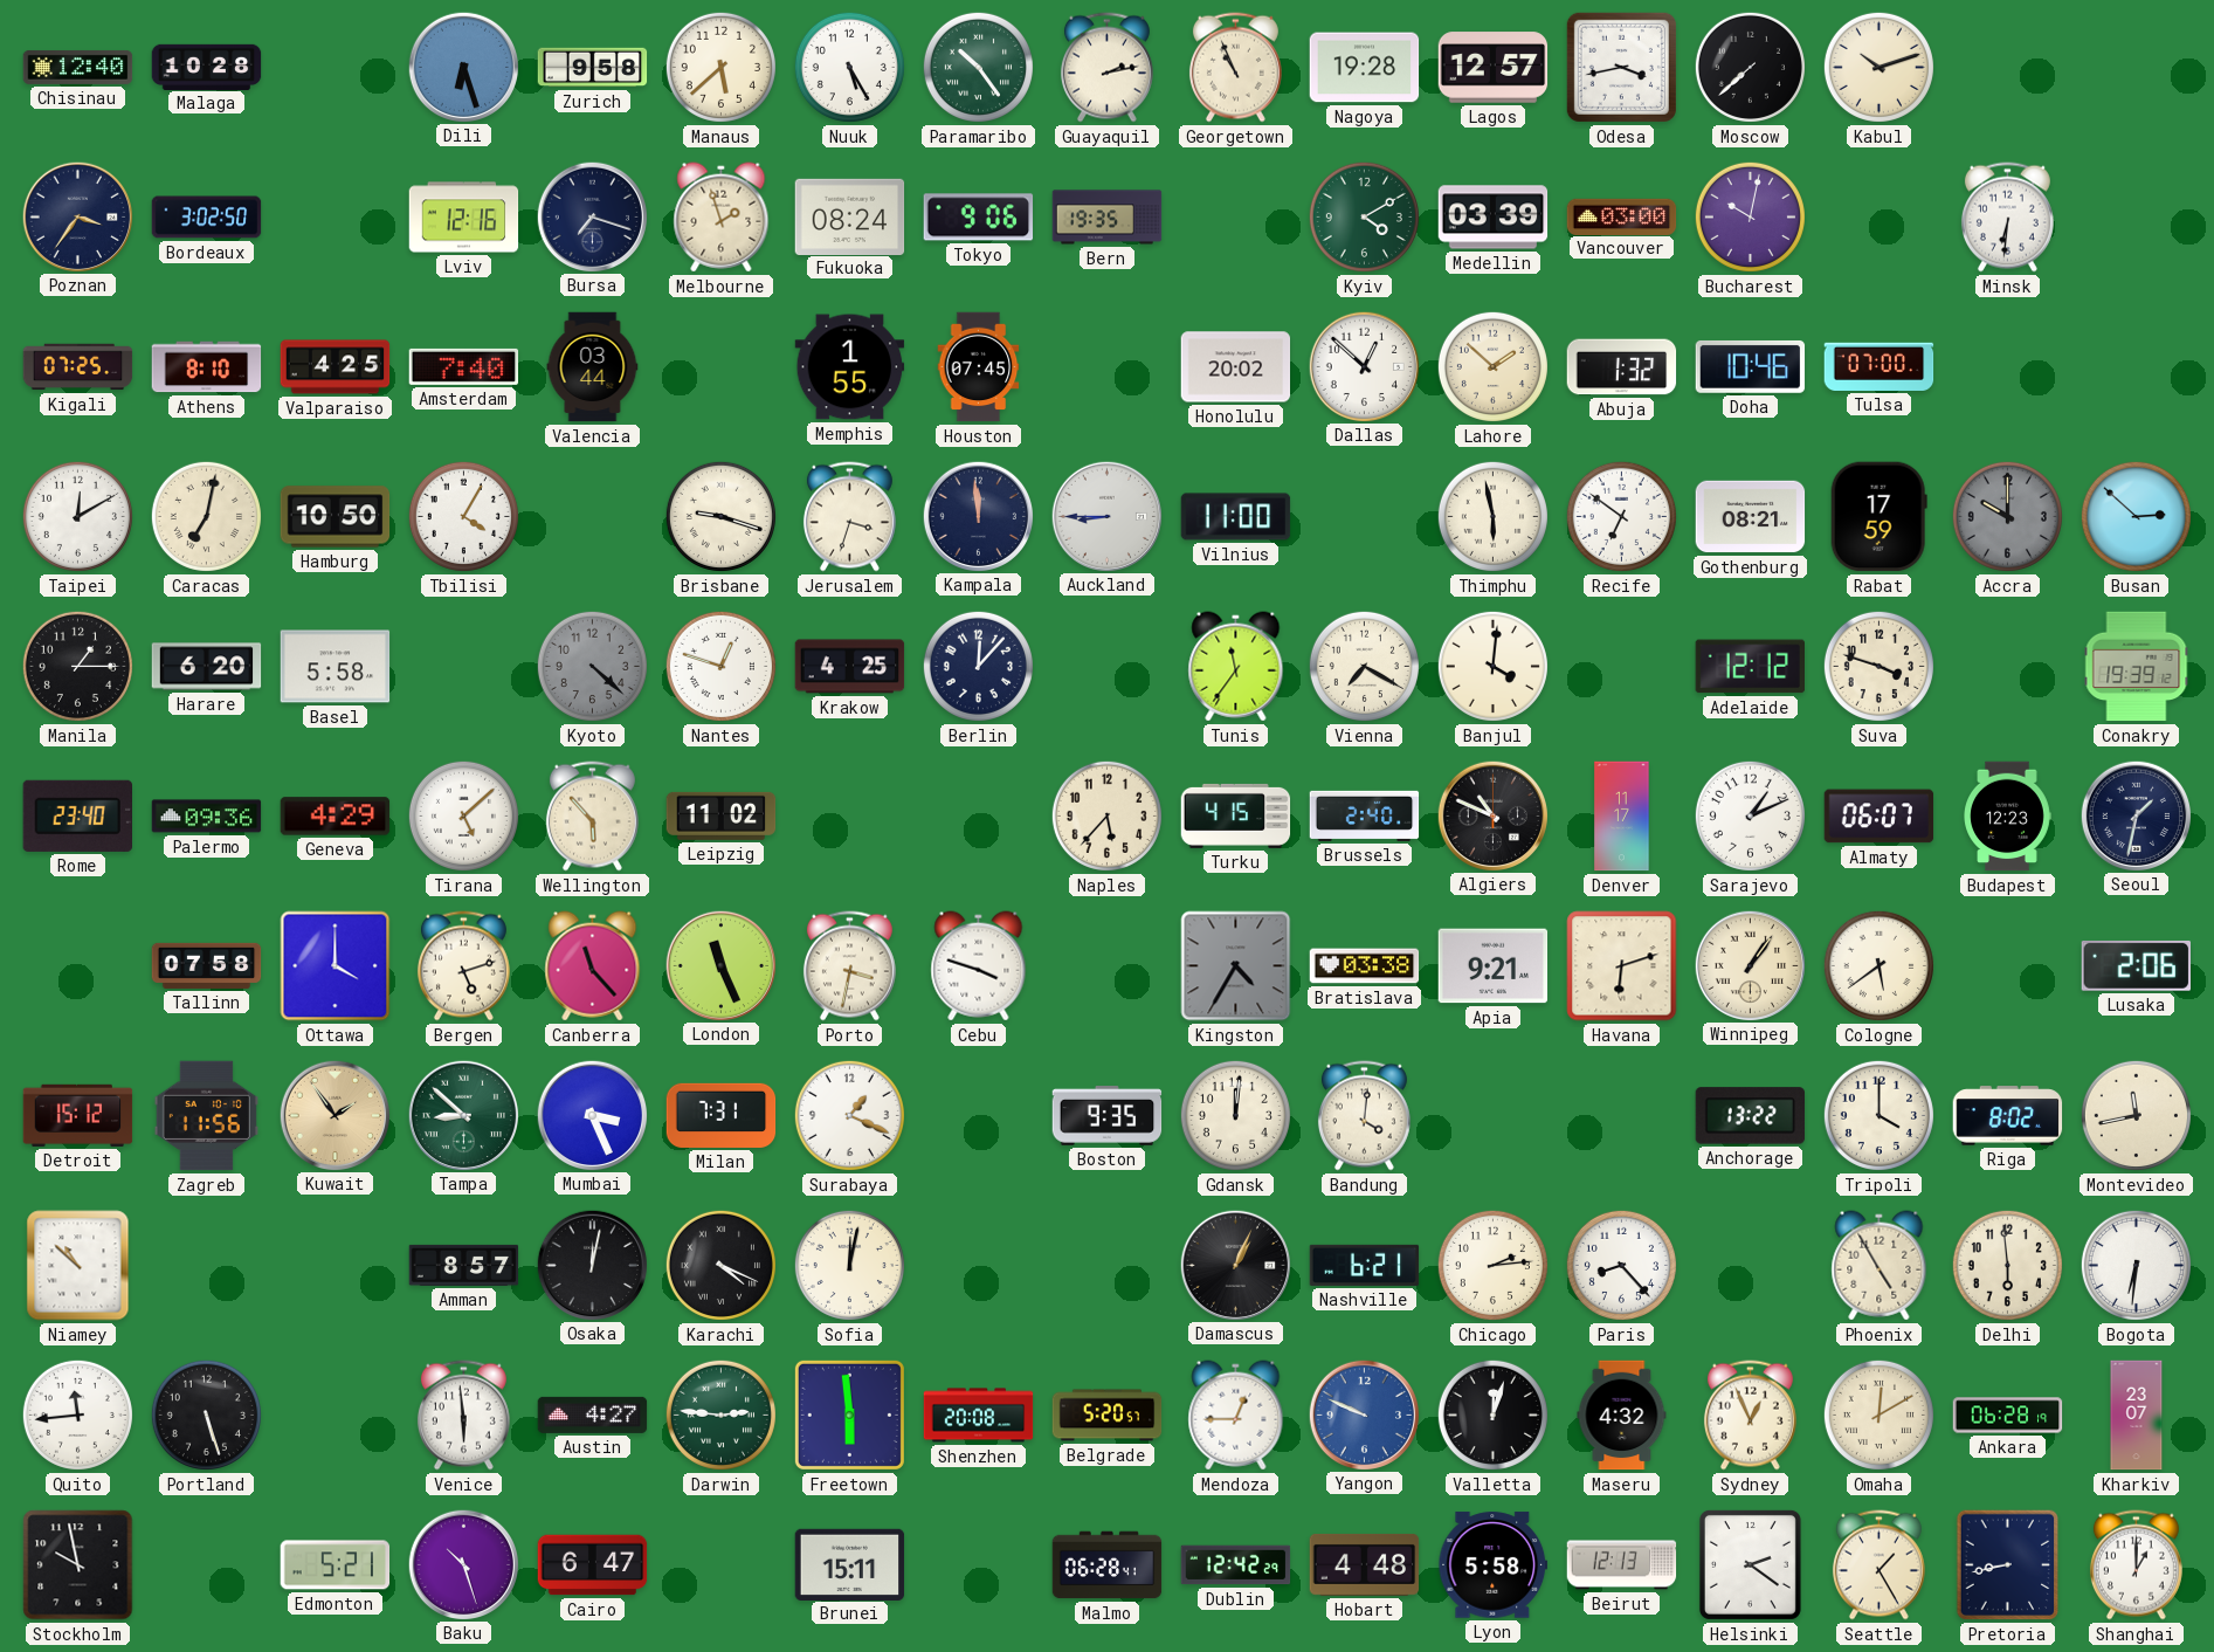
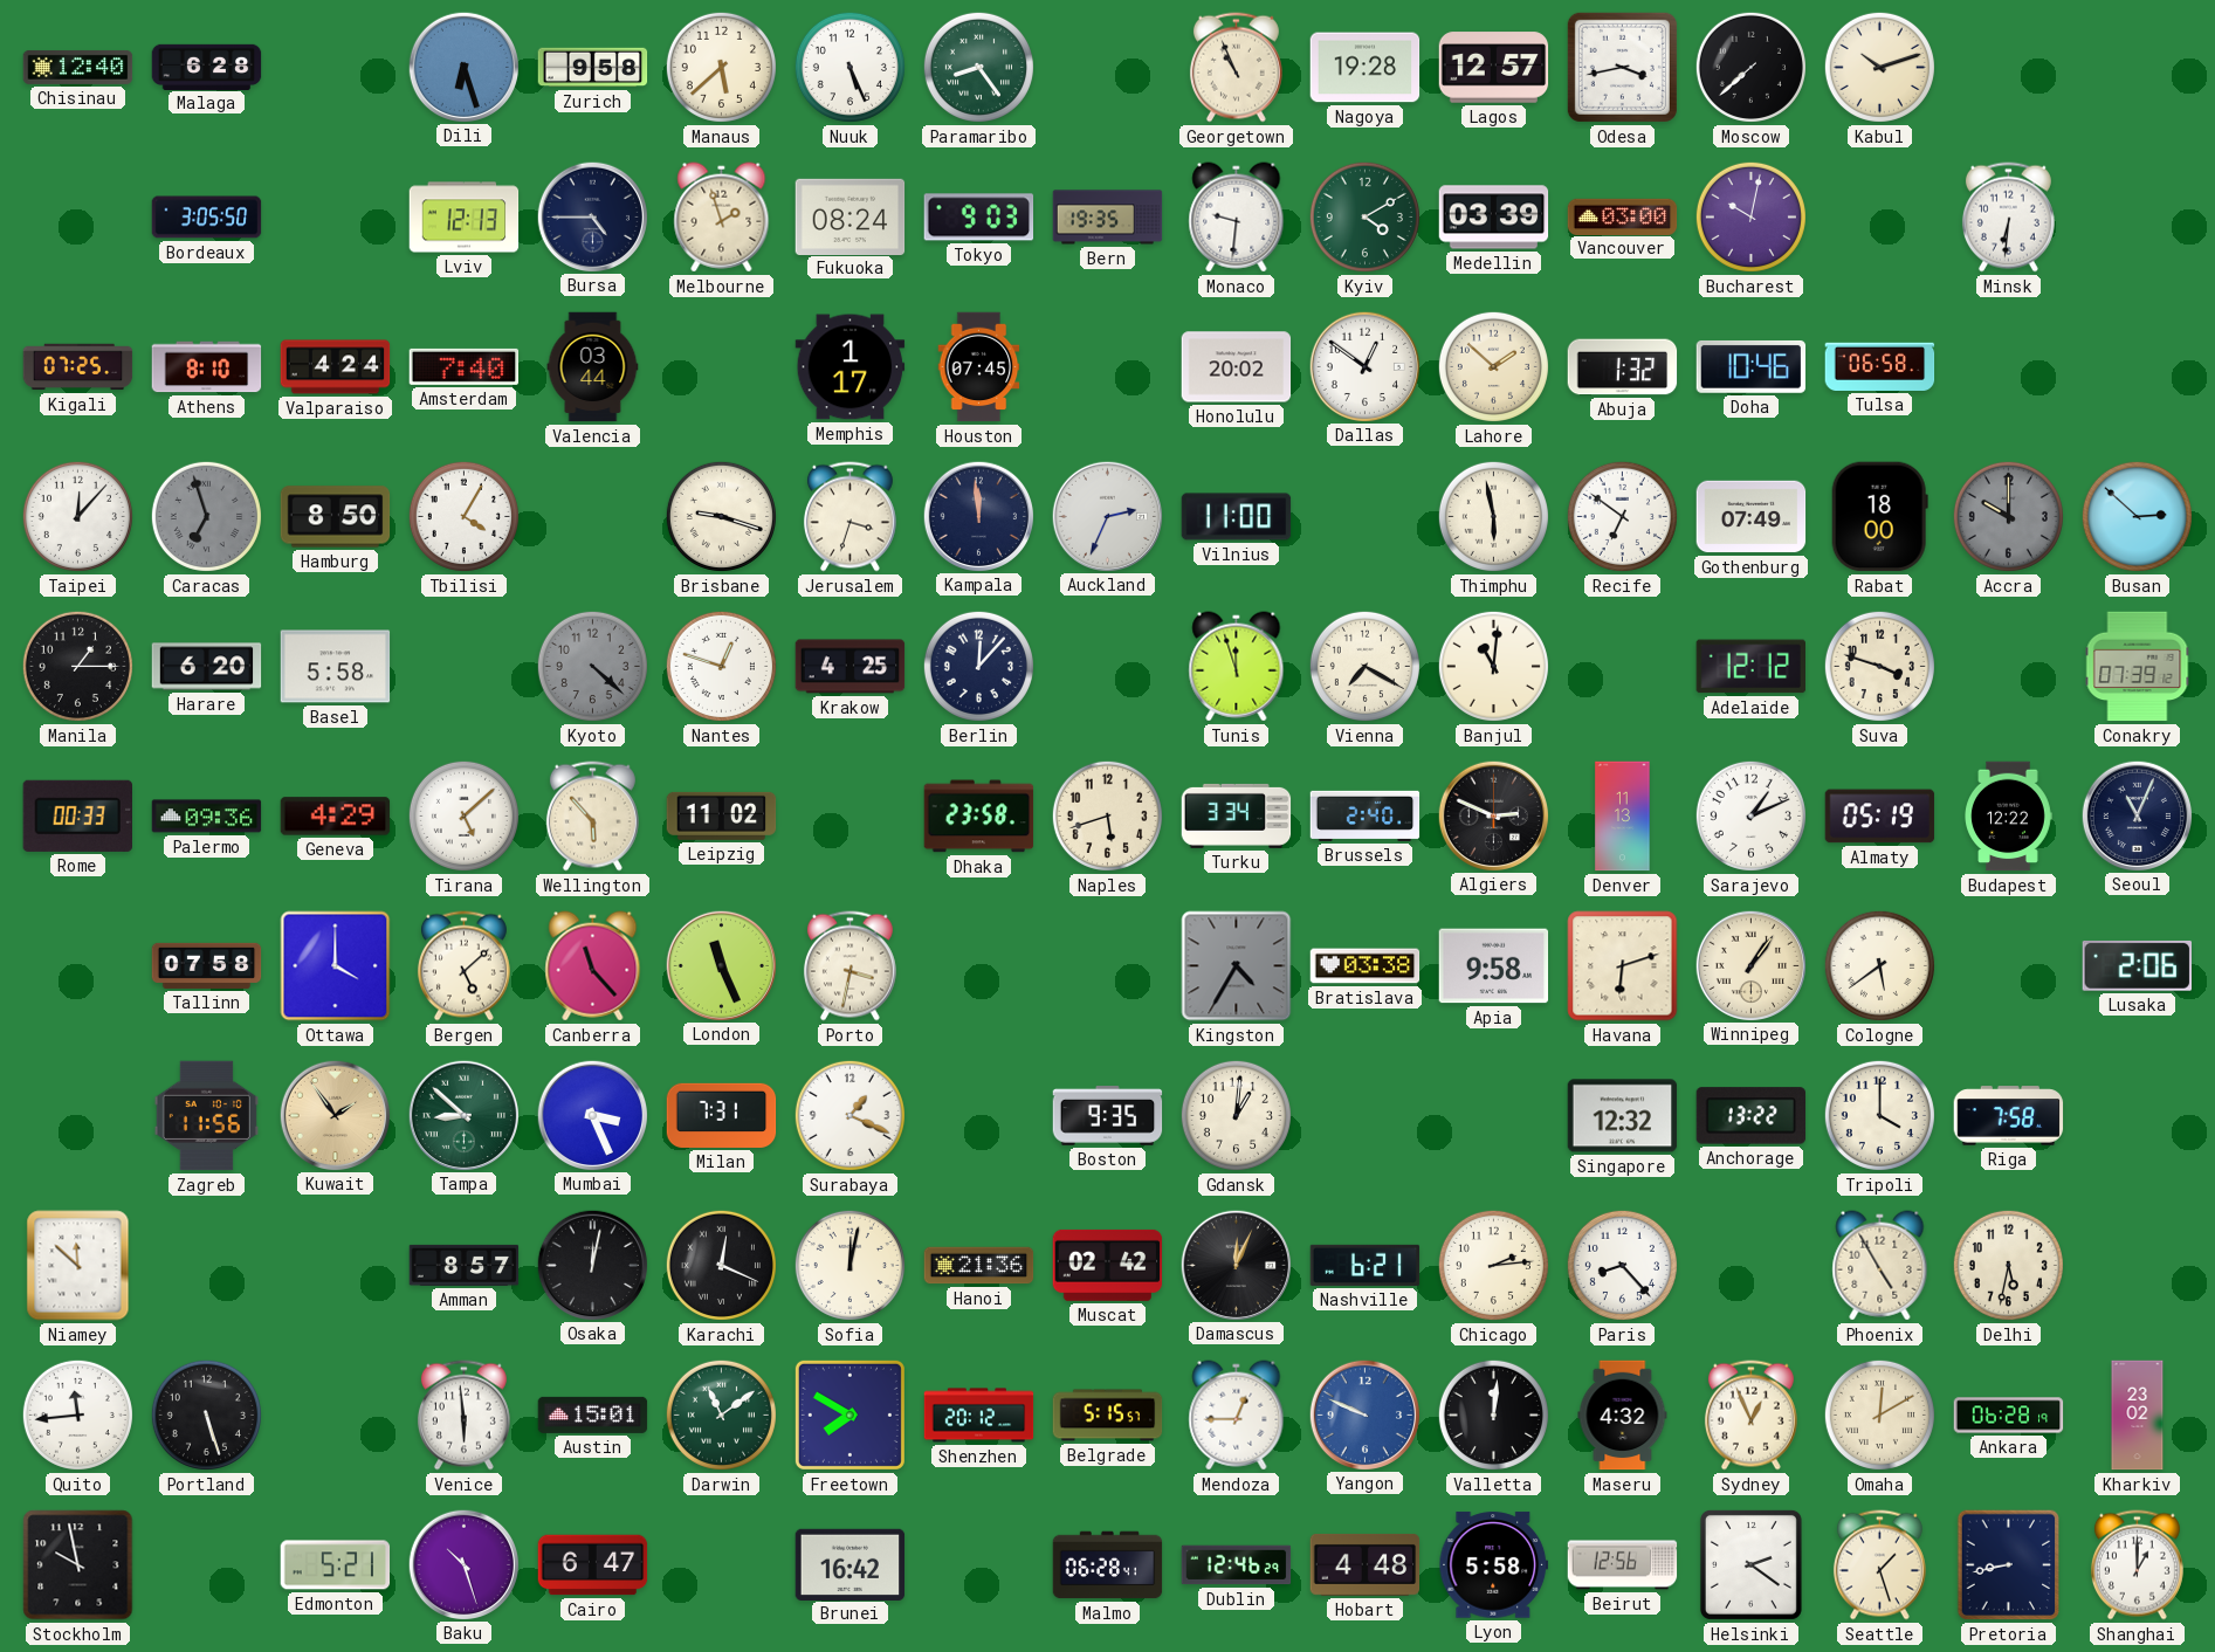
Malaga: 10:28 -> 6:28 (207, 67)
Nuuk: 5:25 -> 5:26 (849, 67)
Paramaribo: 10:24 -> 8:24 (978, 67)
Guayaquil: 2:13 -> none (1106, 68)
Poznan: 3:36 -> none (77, 216)
Bordeaux: 3:02 -> 3:05 (207, 218)
Lviv: 12:16 -> 12:13 (465, 218)
Bursa: 7:18 -> 4:45 (592, 216)
Tokyo: 9:06 -> 9:03 (979, 218)
Monaco: none -> 9:31 (1237, 218)
Valparaiso: 4:25 -> 4:24 (336, 367)
Memphis: 1:55 -> 1:17 (851, 367)
Dallas: 12:52 -> 12:51 (1364, 366)
Tulsa: 07:00 -> 06:58 (1880, 366)
Taipei: 12:10 -> 12:07 (77, 516)
Caracas: 7:02 -> 6:57 (206, 516)
Caracas dial: cream -> grey (206, 516)
Hamburg: 10:50 -> 8:50 (336, 517)
Auckland: 8:45 -> 2:34 (1107, 516)
Gothenburg: 08:21 -> 07:49 (1752, 517)
Rabat: 17:59 -> 18:00 (1879, 517)
Tunis: 11:36 -> 11:57 (1237, 667)
Banjul: 4:01 -> 11:01 (1493, 666)
Conakry: 19:39 -> 07:39 (2138, 667)
Rome: 23:40 -> 00:33 (77, 815)
Dhaka: none -> 23:58 (979, 817)
Naples: 5:37 -> 5:42 (1107, 815)
Turku: 4:15 -> 3:34 (1237, 815)
Algiers: 10:49 -> 2:49 (1493, 815)
Denver: 11:17 -> 11:13 (1623, 817)
Almaty: 06:07 -> 05:19 (1880, 817)
Budapest: 12:23 -> 12:22 (2008, 817)
Seoul: 1:32 -> 11:04 (2137, 815)
Bergen: 5:12 -> 5:08 (463, 966)
Cebu: 3:48 -> none (979, 966)
Apia: 9:21 -> 9:58 (1494, 966)
Detroit: 15:12 -> none (78, 1115)
Gdansk: 12:01 -> 1:01 (1236, 1115)
Bandung: 4:01 -> none (1364, 1116)
Singapore: none -> 12:32 (1623, 1116)
Riga: 8:02 -> 7:58 (2009, 1116)
Montevideo: 11:43 -> none (2136, 1115)
Niamey: 10:52 -> 11:52 (78, 1266)
Karachi: 4:19 -> 12:19 (721, 1265)
Hanoi: none -> 21:36 (979, 1266)
Muscat: none -> 02:42 (1108, 1265)
Damascus: 1:04 -> 12:04 (1236, 1265)
Delhi: 5:59 -> 5:32 (2008, 1265)
Bogota: 6:31 -> none (2136, 1265)
Austin: 4:27 -> 15:01 (593, 1414)
Darwin: 2:46 -> 11:09 (721, 1414)
Freetown: 5:59 -> 7:50 (849, 1414)
Shenzhen: 20:08 -> 20:12 (979, 1416)
Belgrade: 5:20 -> 5:15 (1108, 1416)
Valletta: 12:03 -> 12:01 (1493, 1414)
Kharkiv: 23:07 -> 23:02 (2138, 1416)
Brunei: 15:11 -> 16:42 (851, 1564)
Dublin: 12:42 -> 12:46 (1237, 1565)
Beirut: 12:13 -> 12:56 (1623, 1565)
Seattle: 1:25 -> 1:27 (1879, 1565)
